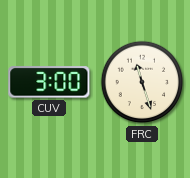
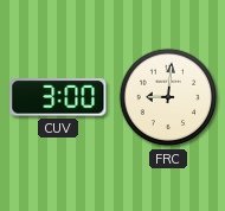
FRC: 11:27 -> 9:01 (168, 97)
